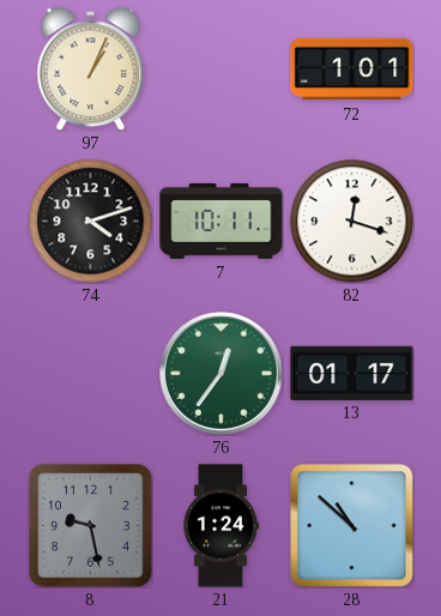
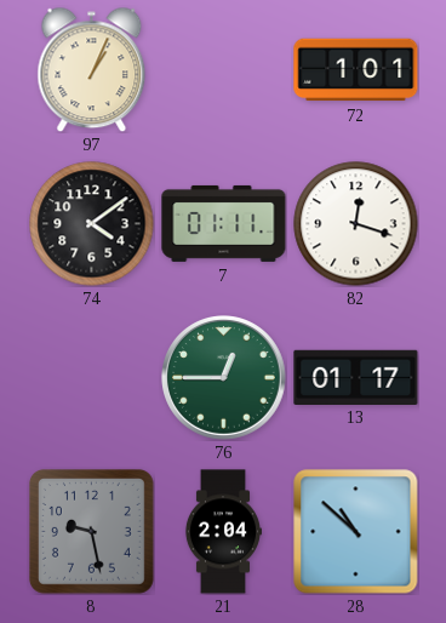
74: 4:12 -> 4:09 (92, 224)
7: 10:11 -> 01:11 (224, 223)
76: 12:36 -> 12:45 (224, 378)
21: 1:24 -> 2:04 (222, 532)
